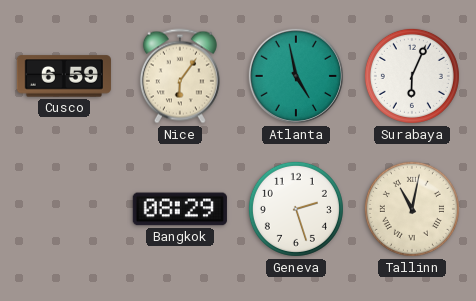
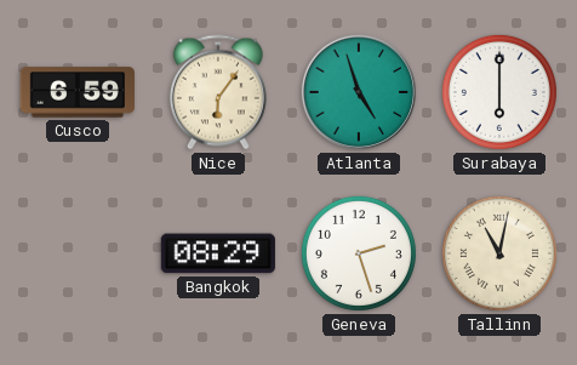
Atlanta: 4:58 -> 4:57 (359, 92)
Surabaya: 6:04 -> 6:00 (499, 92)
